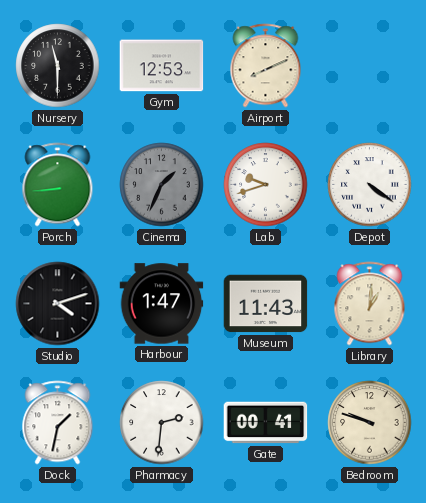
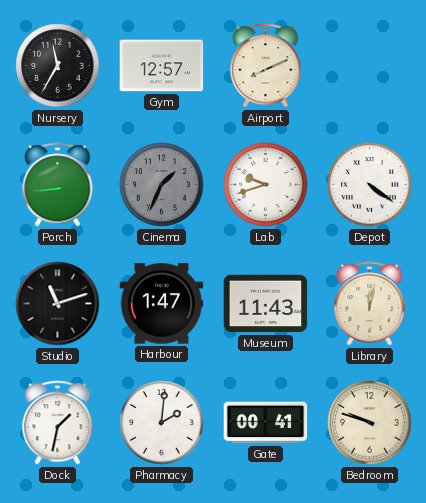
Nursery: 11:30 -> 11:35 (58, 66)
Gym: 12:53 -> 12:57 (162, 66)
Studio: 4:12 -> 11:12 (58, 304)
Library: 1:01 -> 12:02 (370, 304)
Pharmacy: 2:31 -> 2:01 (162, 423)
